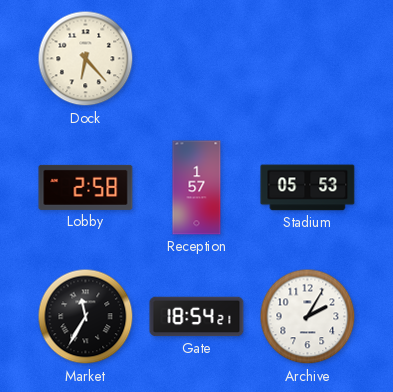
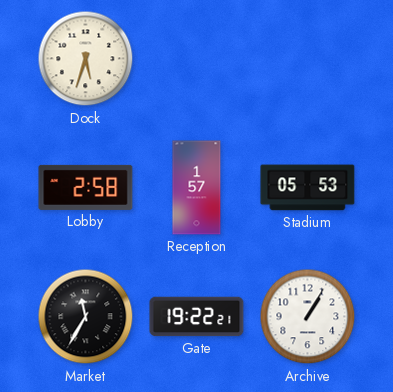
Dock: 6:23 -> 5:33 (86, 59)
Gate: 18:54 -> 19:22 (197, 317)
Archive: 2:05 -> 1:05 (308, 317)
